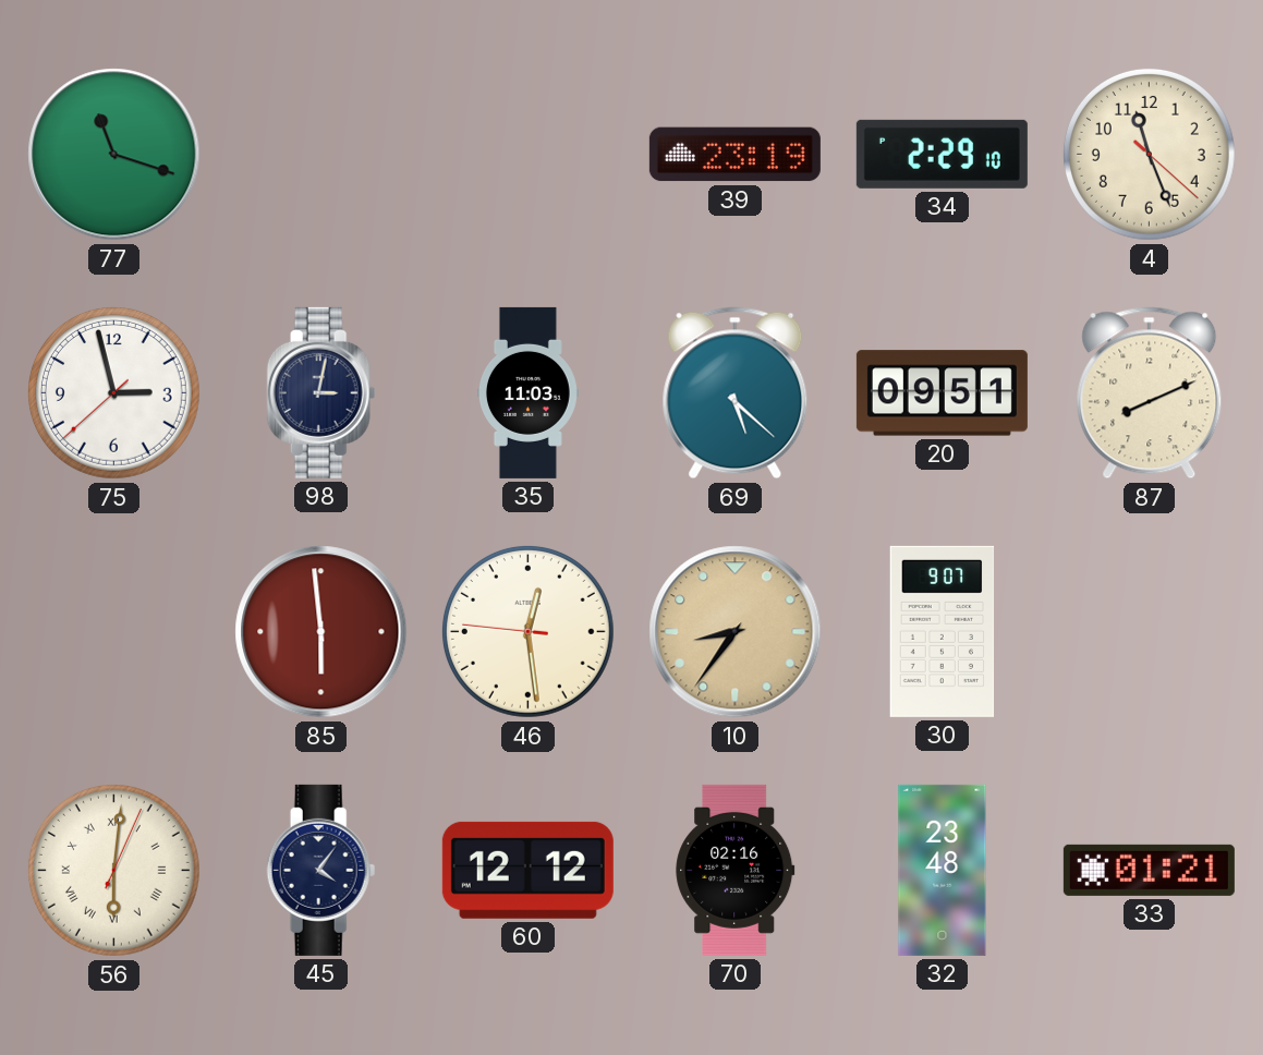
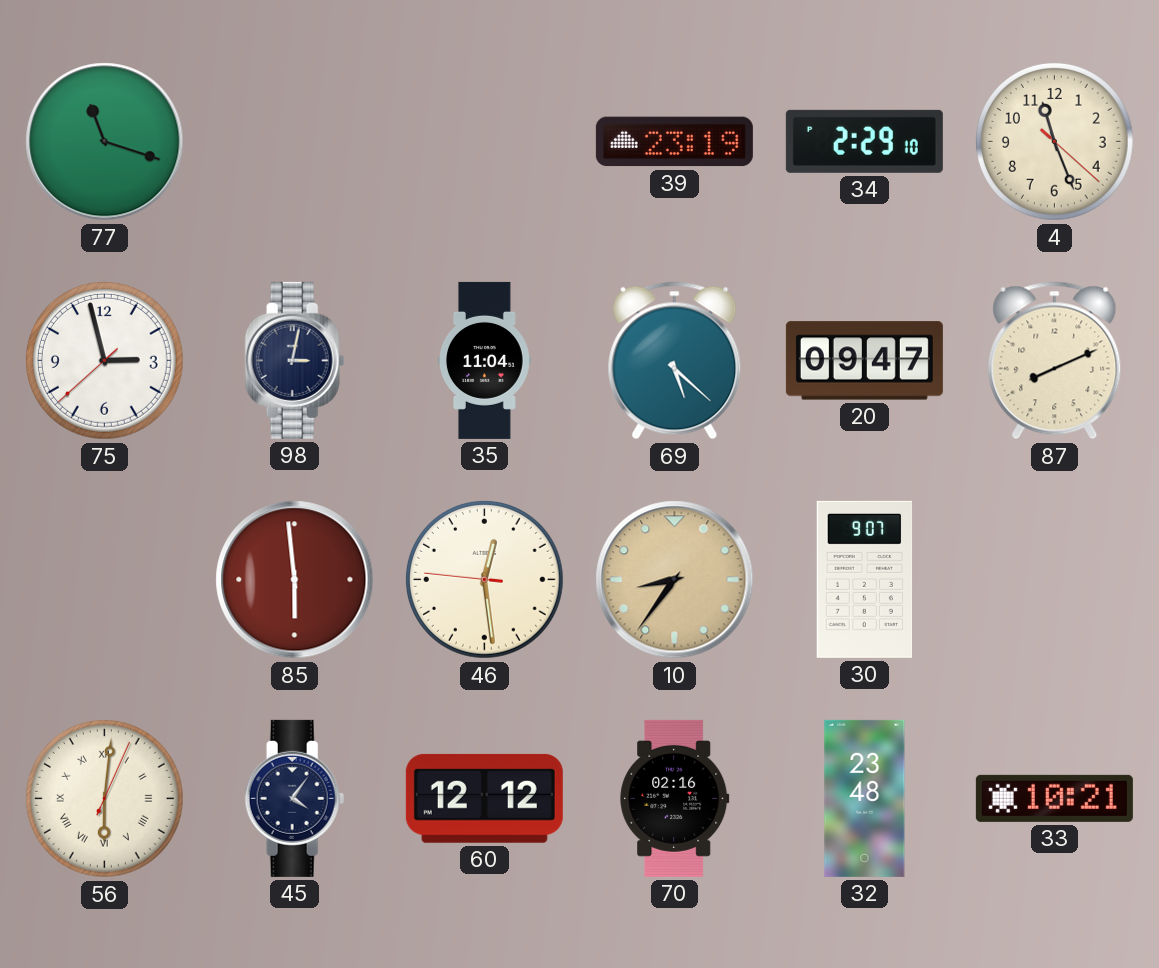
35: 11:03 -> 11:04 (484, 360)
20: 09:51 -> 09:47 (864, 361)
33: 01:21 -> 10:21 (1054, 798)
